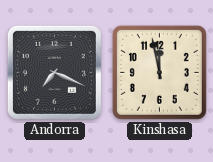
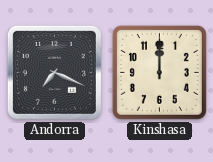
Kinshasa: 11:58 -> 12:00 (159, 72)
